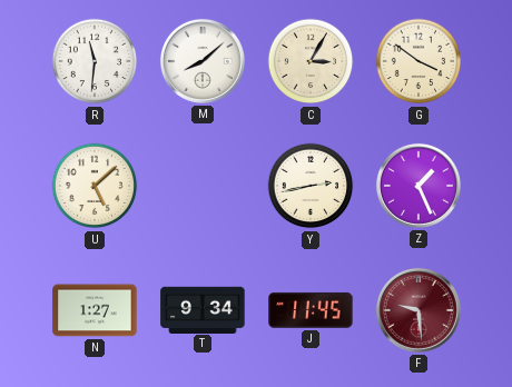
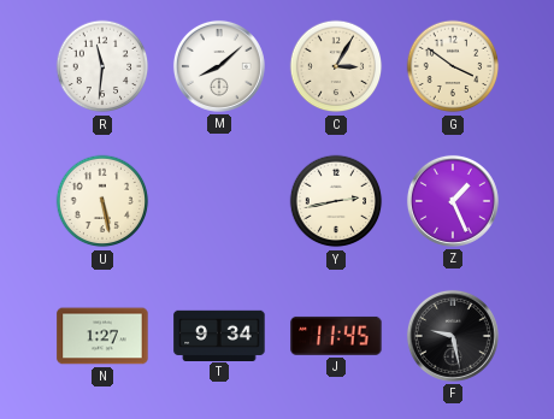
U: 5:08 -> 5:28 (102, 201)
F: 9:29 -> 9:28 (453, 336)
F dial: burgundy -> black (453, 336)
